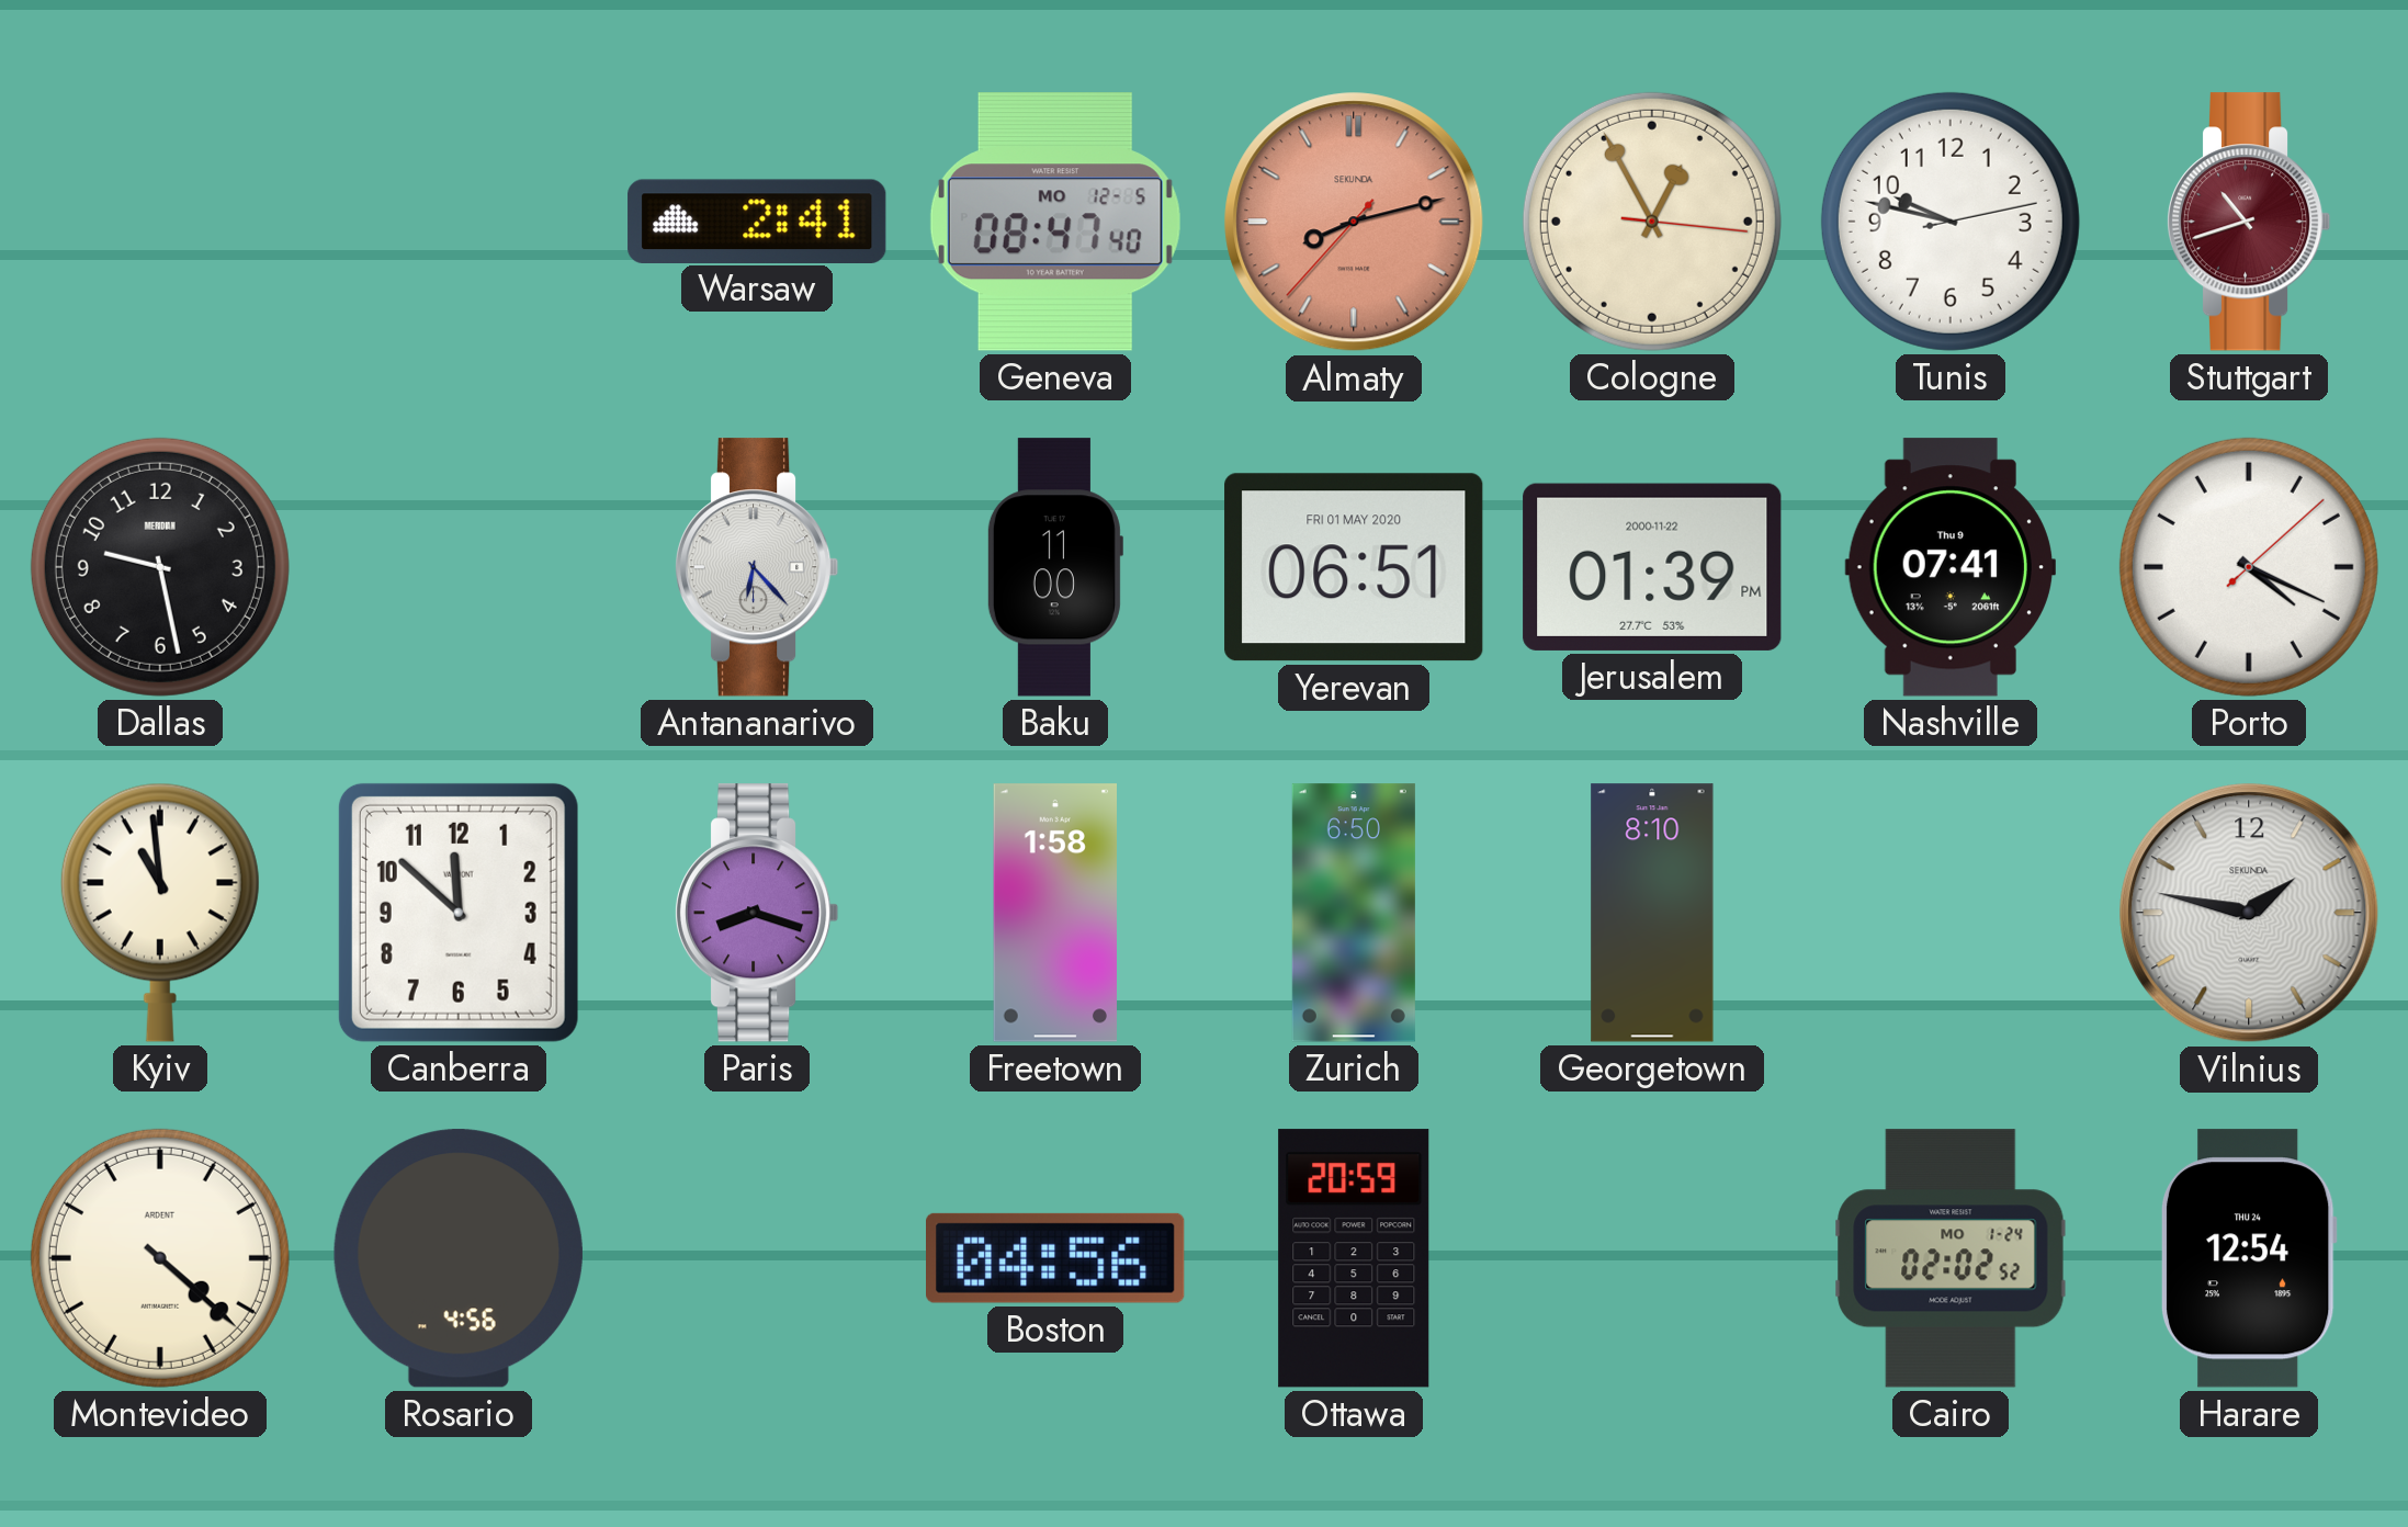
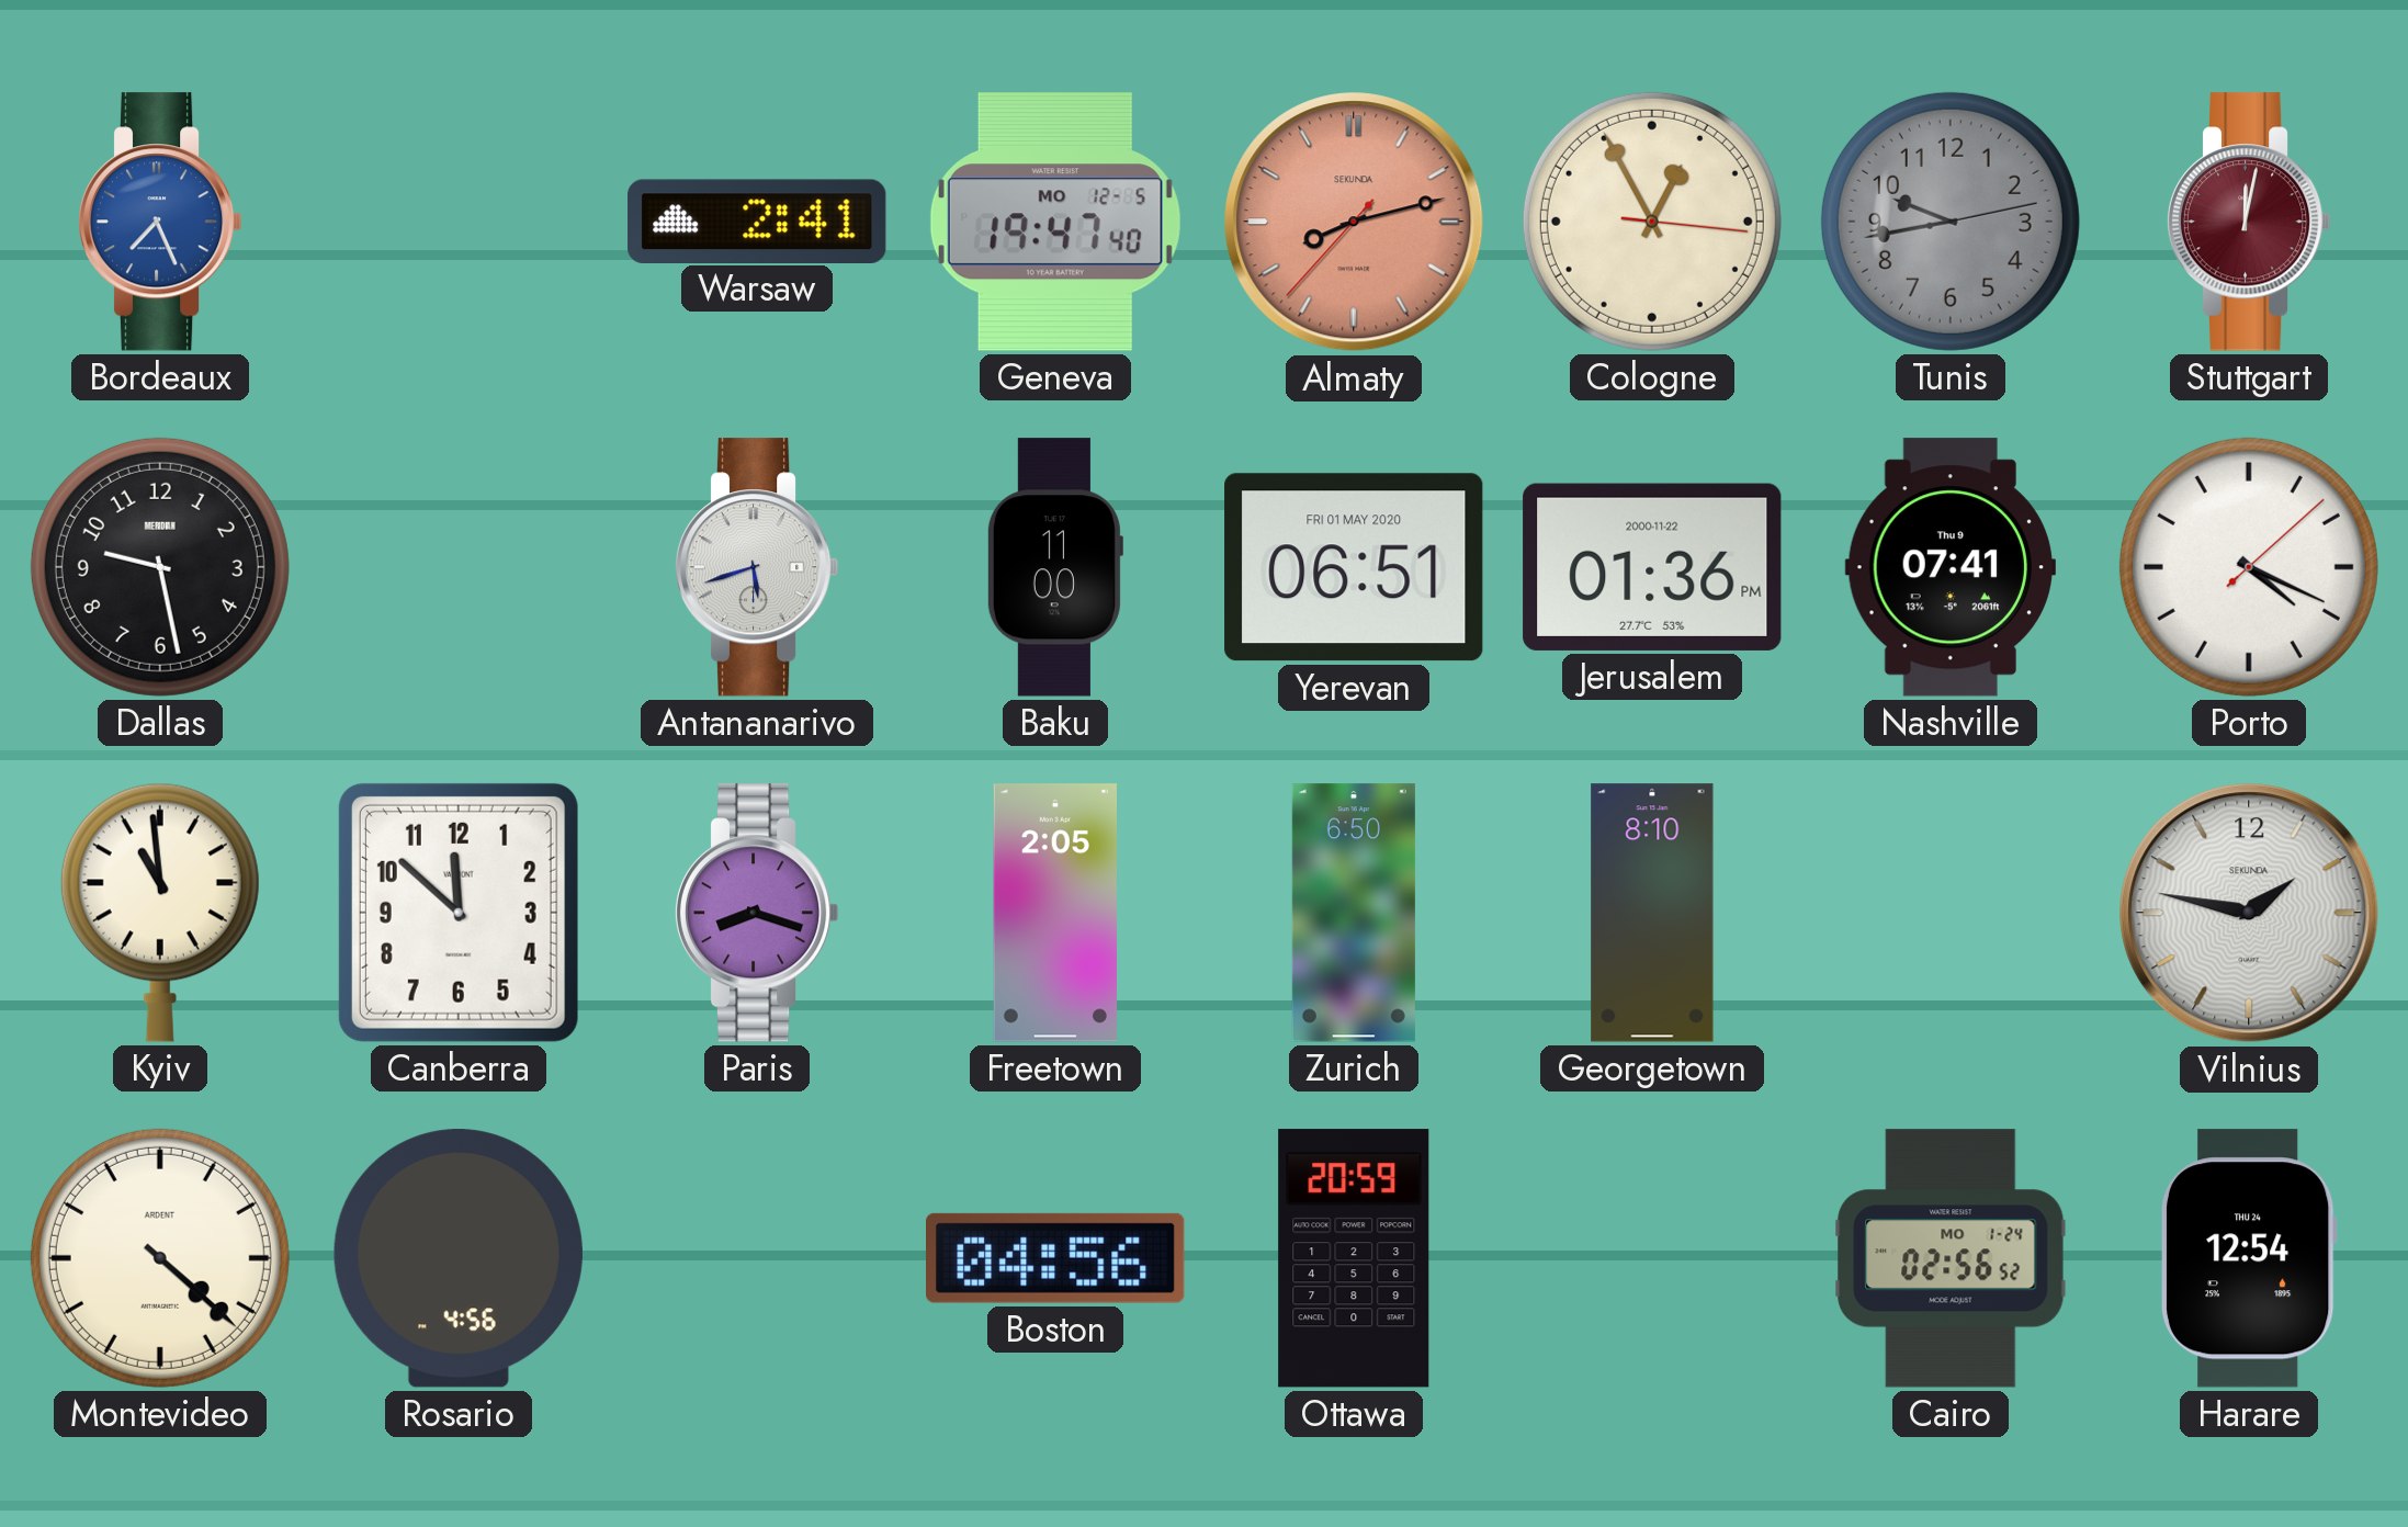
Bordeaux: none -> 7:26 (160, 222)
Geneva: 08:47 -> 19:47 (1055, 222)
Tunis: 9:47 -> 9:43 (1951, 222)
Tunis dial: white -> grey (1951, 222)
Stuttgart: 10:42 -> 12:02 (2249, 222)
Antananarivo: 6:23 -> 5:42 (757, 567)
Jerusalem: 01:39 -> 01:36 (1652, 567)
Freetown: 1:58 -> 2:05 (1055, 913)
Cairo: 02:02 -> 02:56 (1951, 1258)
